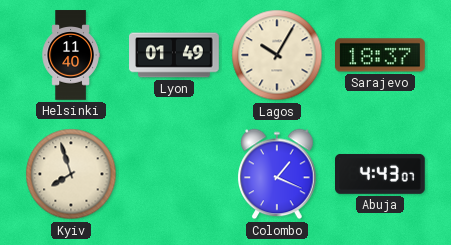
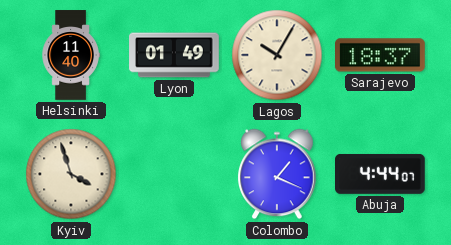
Kyiv: 7:57 -> 3:57 (71, 174)
Abuja: 4:43 -> 4:44 (381, 174)
